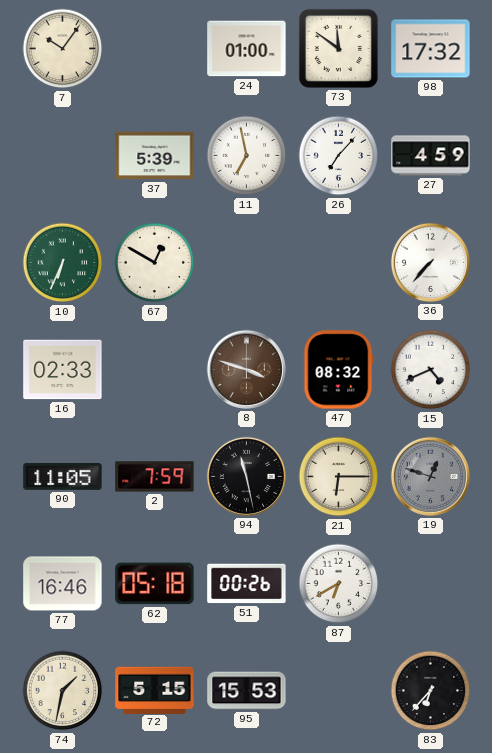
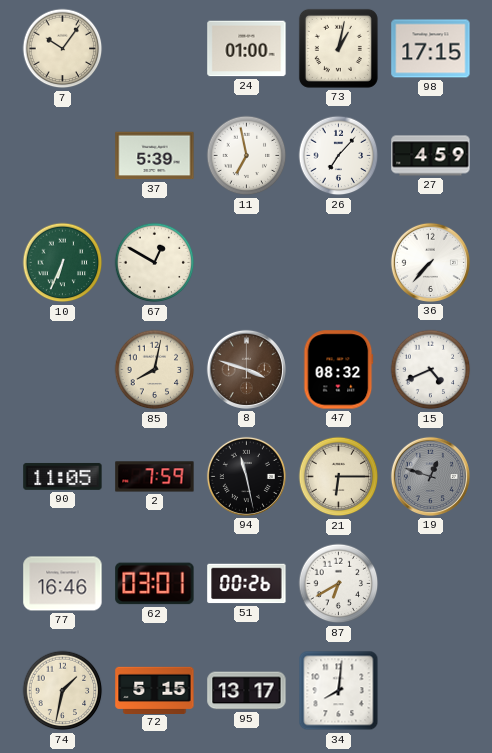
73: 11:51 -> 1:02 (338, 48)
98: 17:32 -> 17:15 (431, 49)
16: 02:33 -> none (63, 370)
85: none -> 8:02 (155, 370)
62: 05:18 -> 03:01 (155, 584)
95: 15:53 -> 13:17 (247, 691)
34: none -> 8:01 (339, 691)
83: 6:37 -> none (431, 691)
